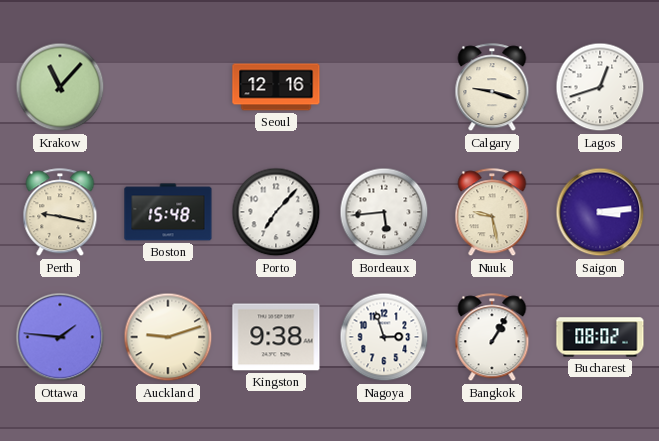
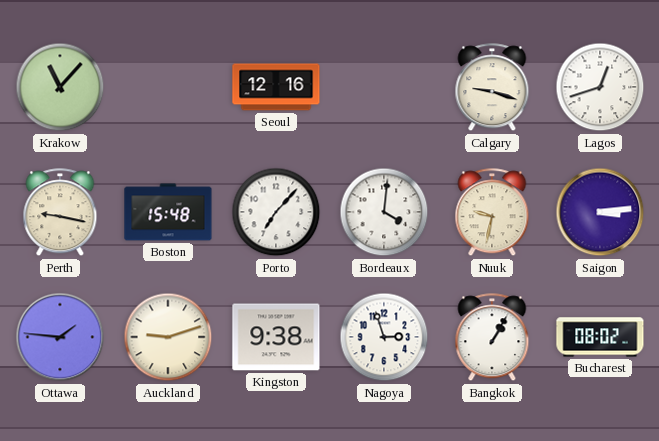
Bordeaux: 5:44 -> 4:01 (384, 212)
Nuuk: 9:28 -> 9:32 (492, 213)
